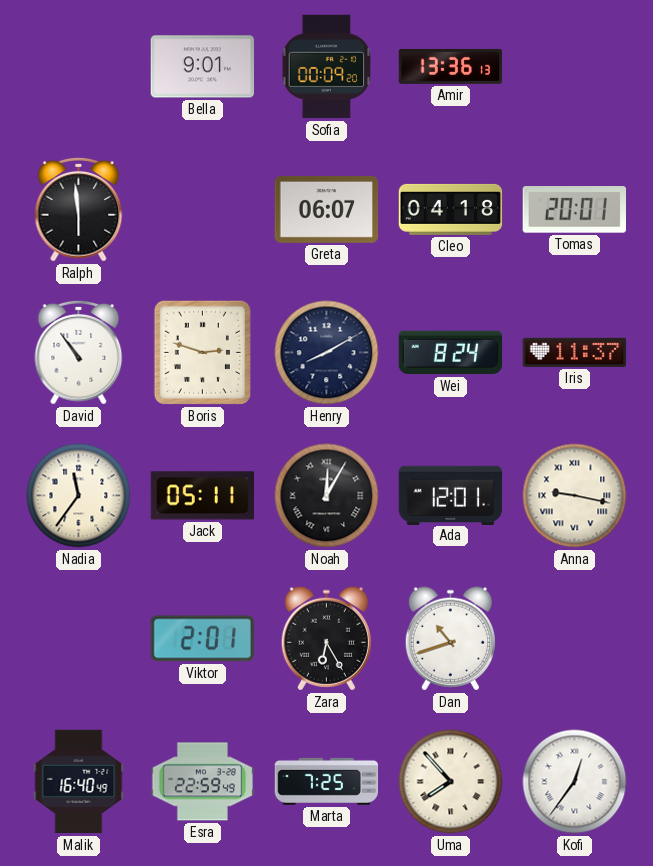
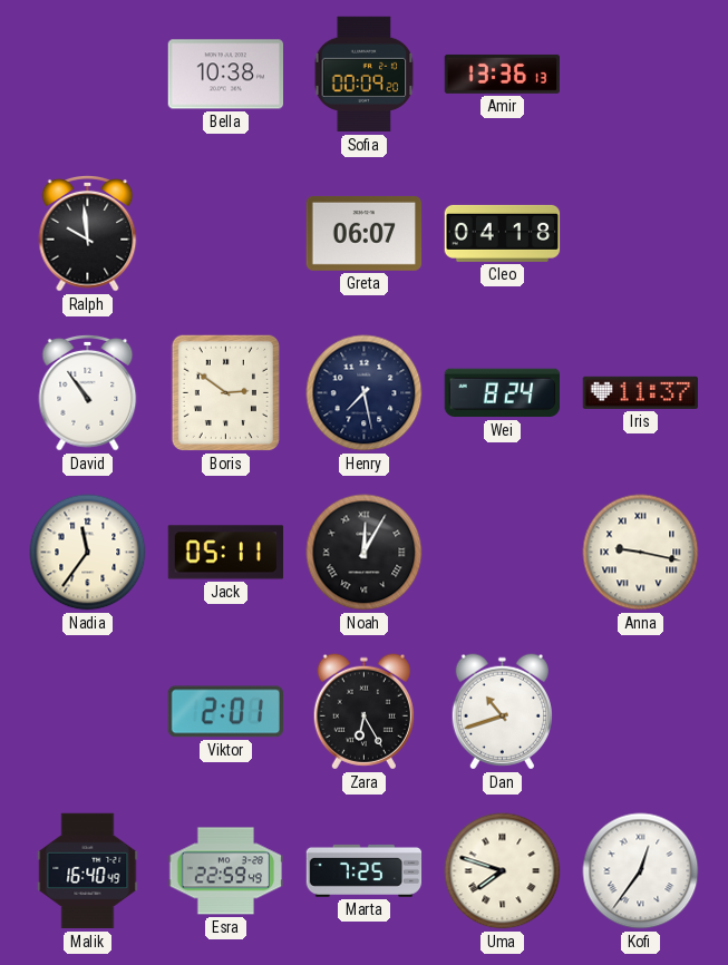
Bella: 9:01 -> 10:38 (225, 75)
Ralph: 5:59 -> 9:59 (88, 233)
Tomas: 20:01 -> none (574, 210)
Boris: 2:48 -> 2:51 (225, 392)
Henry: 8:10 -> 7:28 (365, 393)
Ada: 12:01 -> none (451, 495)
Uma: 7:53 -> 7:48 (503, 871)
